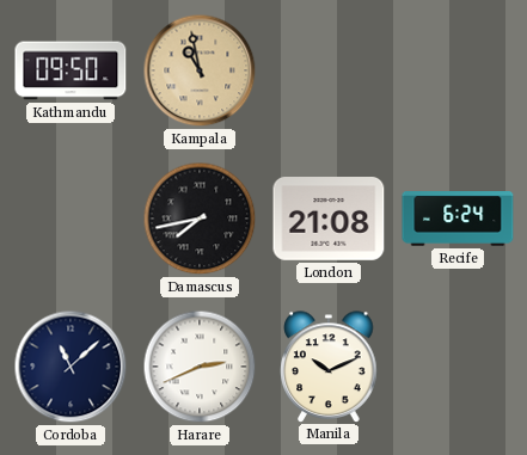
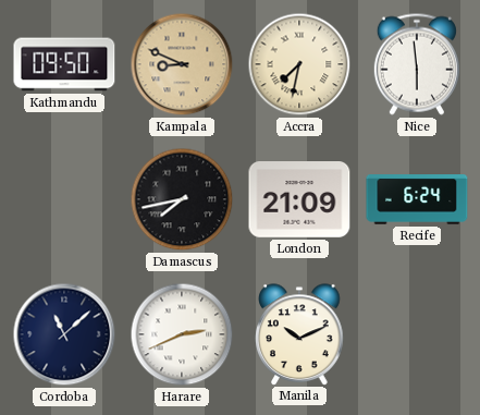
Kampala: 10:58 -> 8:49 (182, 64)
Accra: none -> 7:32 (299, 64)
Nice: none -> 5:59 (417, 64)
London: 21:08 -> 21:09 (299, 200)
